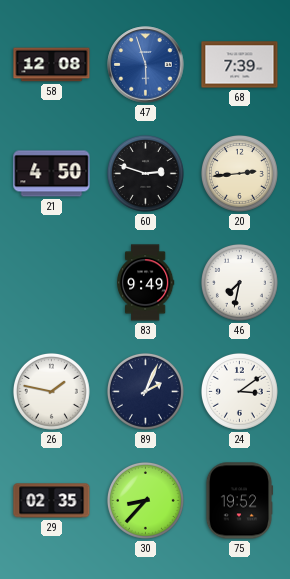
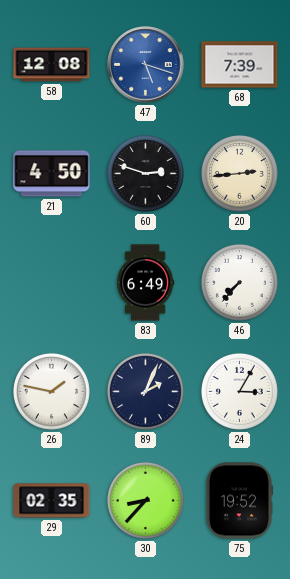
47: 5:57 -> 5:18 (146, 65)
83: 9:49 -> 6:49 (145, 283)
46: 7:32 -> 7:37 (239, 282)
24: 3:09 -> 3:05 (239, 391)
